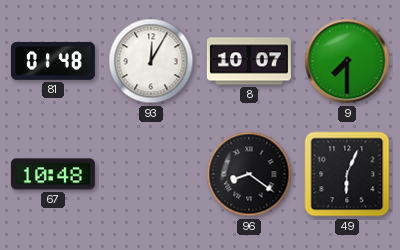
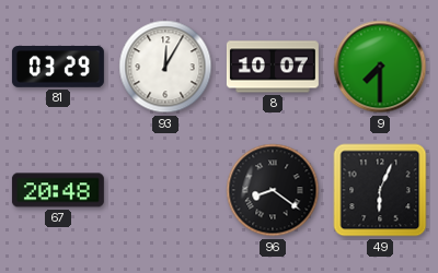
81: 01:48 -> 03:29 (58, 68)
67: 10:48 -> 20:48 (58, 190)
